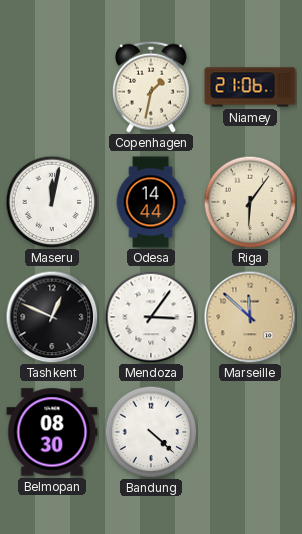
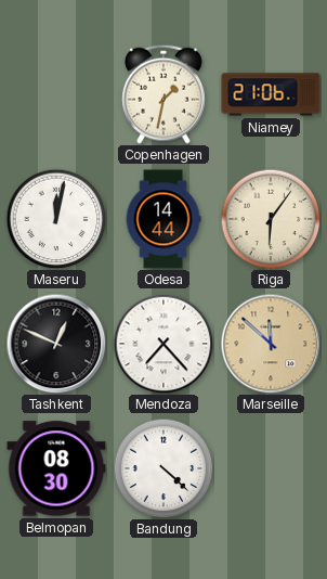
Mendoza: 3:06 -> 7:23 (163, 344)
